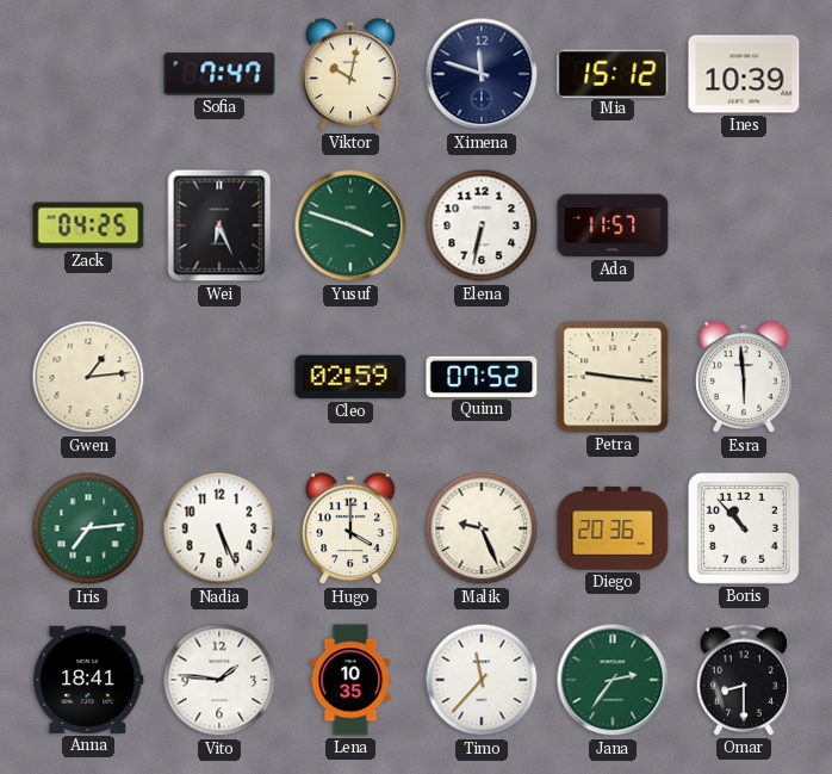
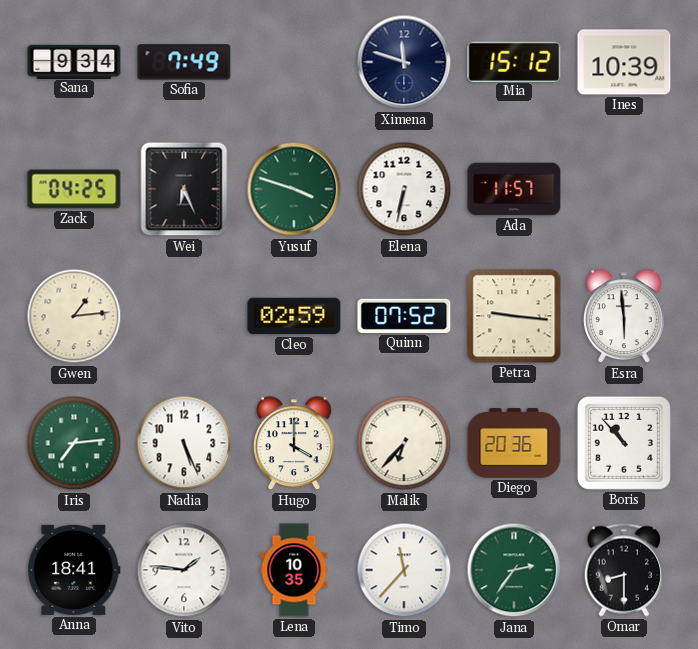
Sana: none -> 9:34 (74, 61)
Sofia: 7:47 -> 7:49 (184, 62)
Viktor: 10:02 -> none (352, 75)
Malik: 9:26 -> 6:37 (404, 443)
